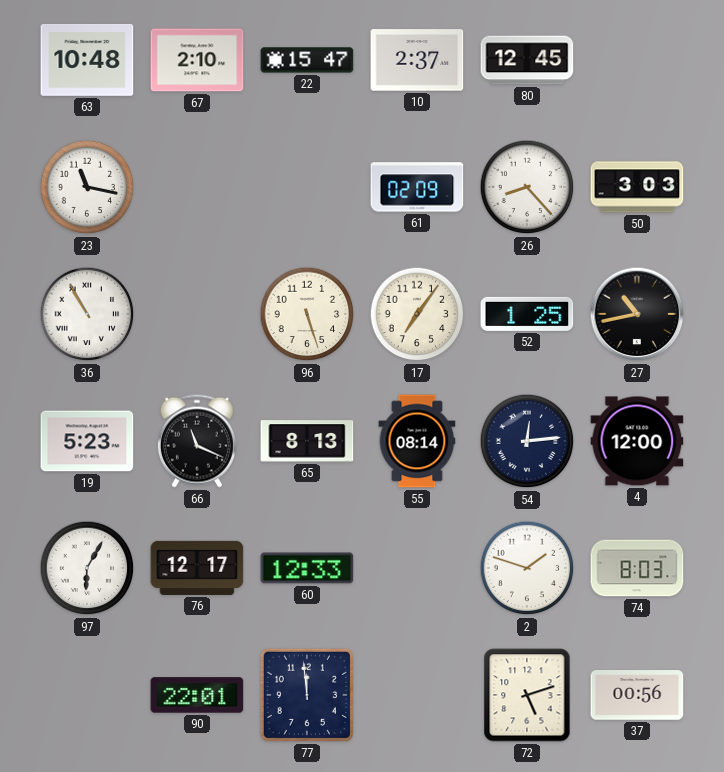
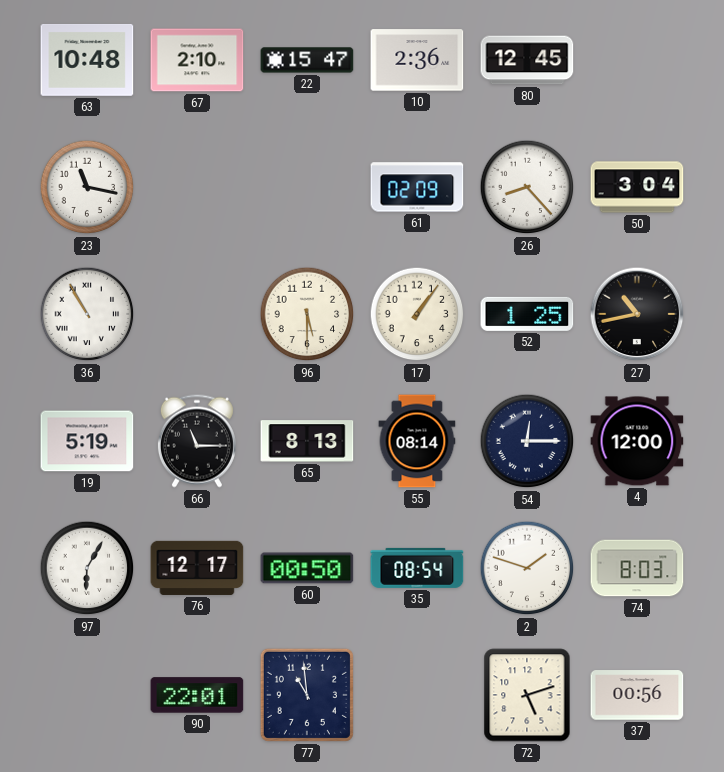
10: 2:37 -> 2:36 (417, 60)
50: 3:03 -> 3:04 (637, 187)
96: 5:27 -> 5:30 (307, 314)
17: 7:06 -> 1:06 (417, 314)
19: 5:23 -> 5:19 (87, 441)
66: 11:19 -> 11:15 (197, 441)
54: 12:14 -> 12:15 (527, 441)
60: 12:33 -> 00:50 (307, 568)
35: none -> 08:54 (417, 568)
77: 11:59 -> 10:59 (307, 695)
